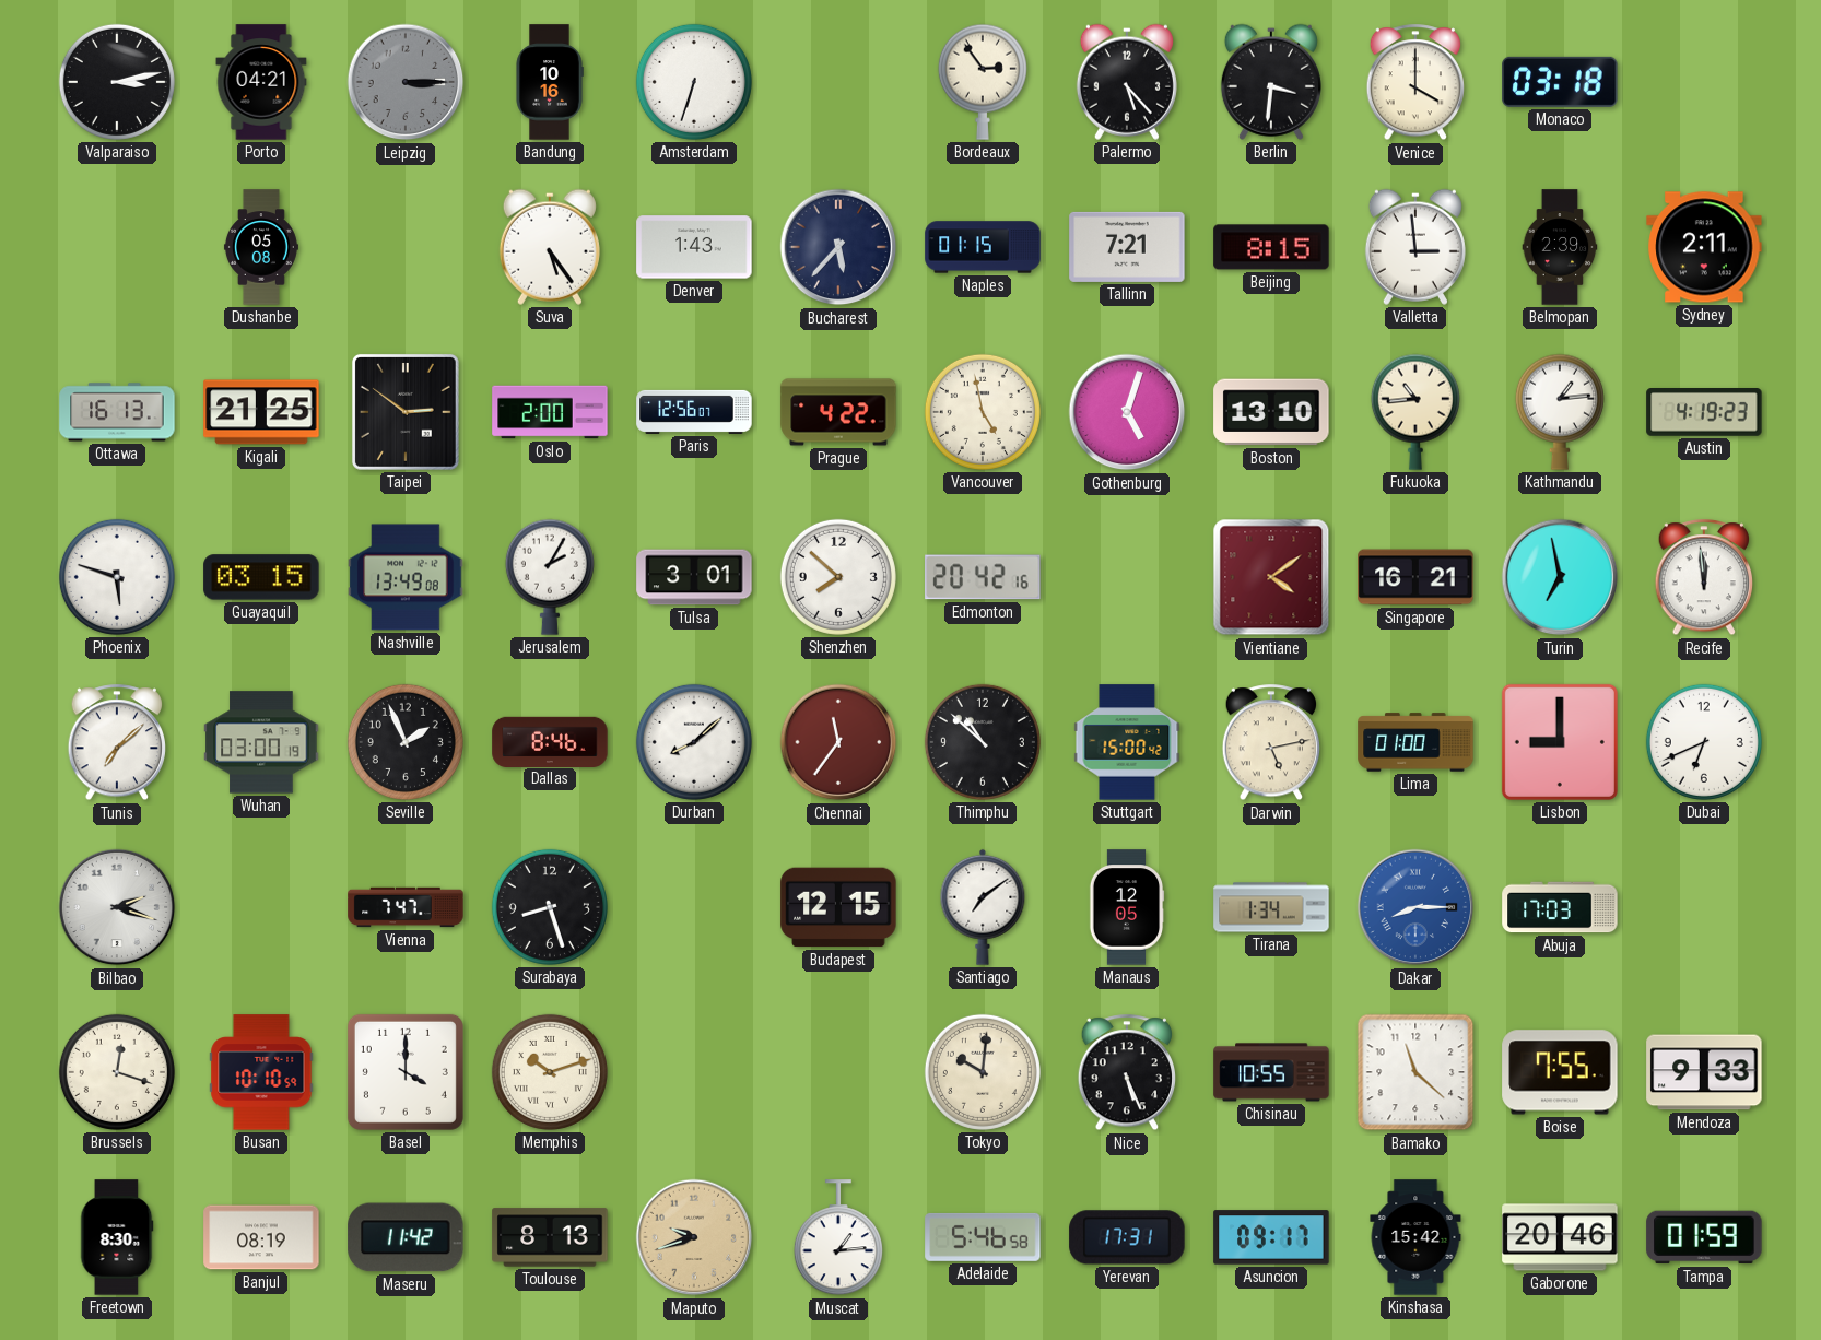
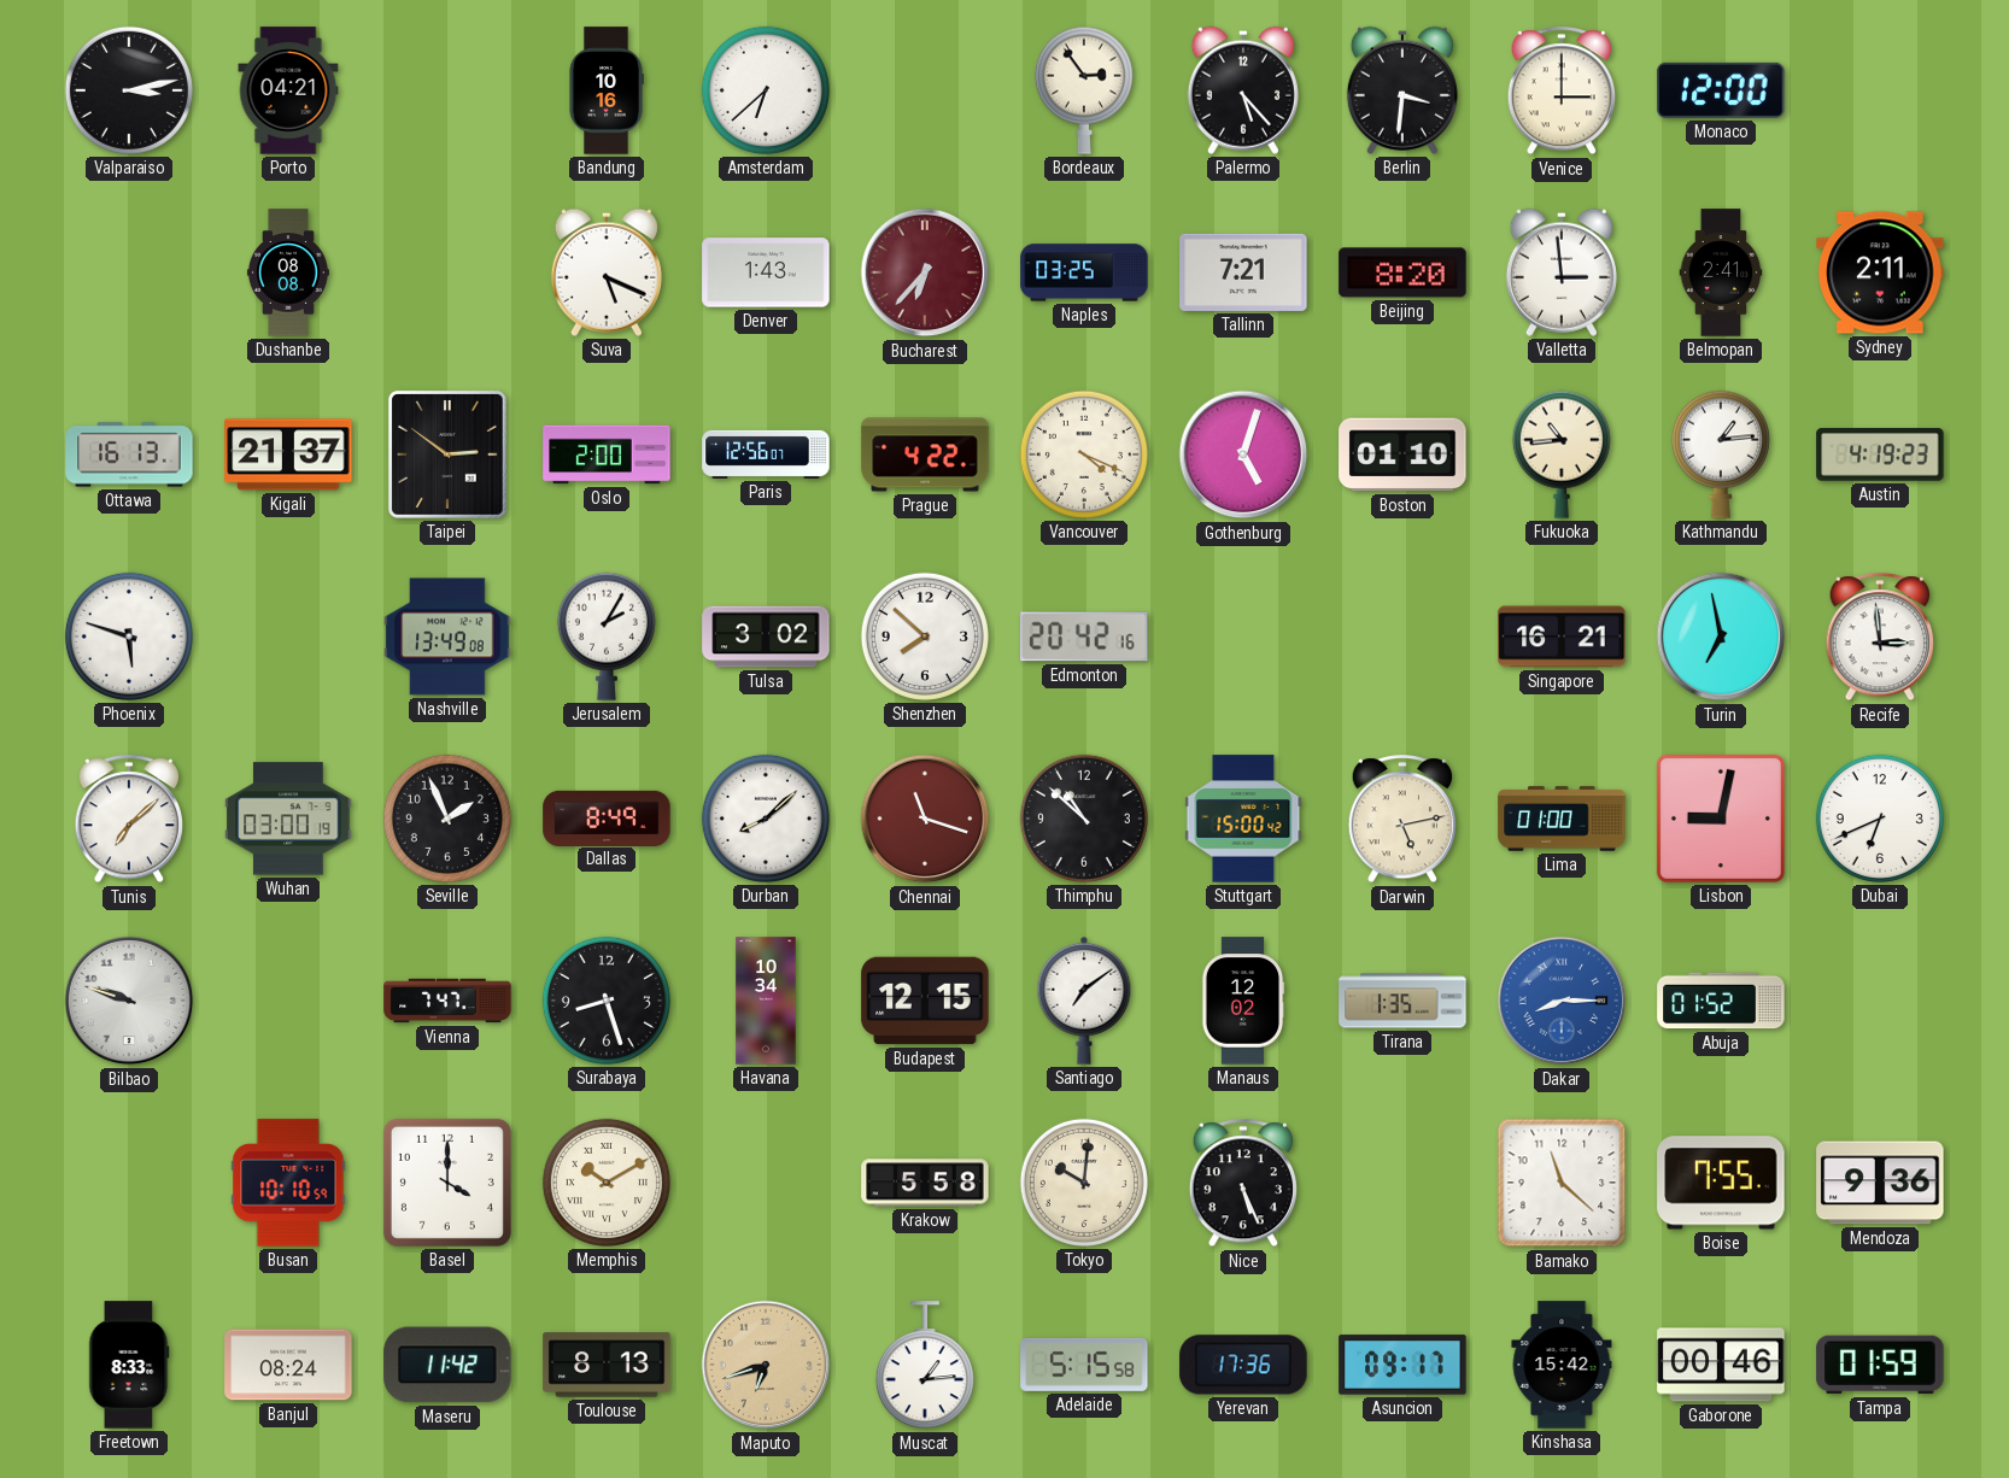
Leipzig: 3:15 -> none (406, 82)
Amsterdam: 6:33 -> 6:38 (766, 90)
Venice: 4:00 -> 3:00 (1560, 92)
Monaco: 03:18 -> 12:00 (1721, 90)
Dushanbe: 05:08 -> 08:08 (288, 272)
Suva: 5:24 -> 5:19 (607, 272)
Bucharest: 5:37 -> 6:37 (925, 272)
Bucharest dial: navy -> burgundy (925, 272)
Naples: 01:15 -> 03:25 (1084, 272)
Beijing: 8:15 -> 8:20 (1402, 272)
Belmopan: 2:39 -> 2:41 (1721, 272)
Kigali: 21:25 -> 21:37 (288, 454)
Vancouver: 4:58 -> 4:19 (1084, 454)
Boston: 13:10 -> 01:10 (1402, 454)
Guayaquil: 03:15 -> none (261, 577)
Tulsa: 3:01 -> 3:02 (766, 637)
Vientiane: 4:09 -> none (1271, 577)
Recife: 11:59 -> 2:59 (1879, 638)
Dallas: 8:46 -> 8:49 (607, 817)
Chennai: 11:36 -> 11:18 (925, 819)
Lisbon: 9:00 -> 9:02 (1721, 819)
Bilbao: 2:18 -> 9:48 (129, 1001)
Havana: none -> 10:34 (766, 1001)
Manaus: 12:05 -> 12:02 (1243, 1001)
Tirana: 1:34 -> 1:35 (1402, 1001)
Abuja: 17:03 -> 01:52 (1721, 1001)
Brussels: 12:18 -> none (117, 1072)
Memphis: 10:12 -> 10:10 (607, 1183)
Krakow: none -> 5:58 (925, 1183)
Chisinau: 10:55 -> none (1271, 1072)
Mendoza: 9:33 -> 9:36 (1880, 1183)
Freetown: 8:30 -> 8:33 (129, 1365)
Banjul: 08:19 -> 08:24 (288, 1365)
Maputo: 9:42 -> 6:42 (766, 1365)
Adelaide: 5:46 -> 5:15 (1084, 1365)
Yerevan: 17:31 -> 17:36 (1243, 1365)
Gaborone: 20:46 -> 00:46 (1721, 1365)
